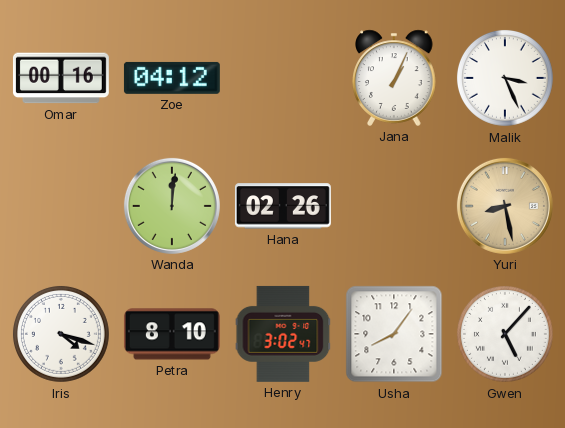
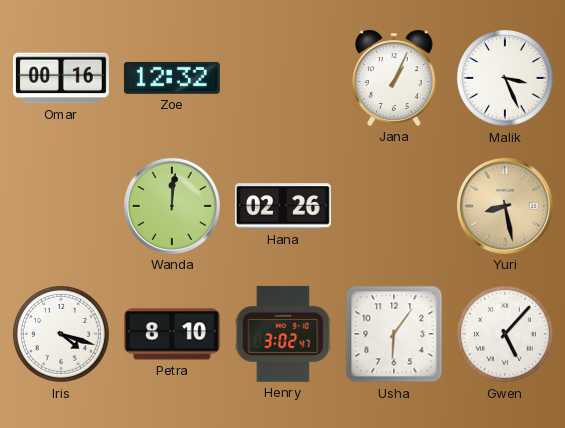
Zoe: 04:12 -> 12:32 (172, 78)
Usha: 8:06 -> 6:06 (394, 334)
